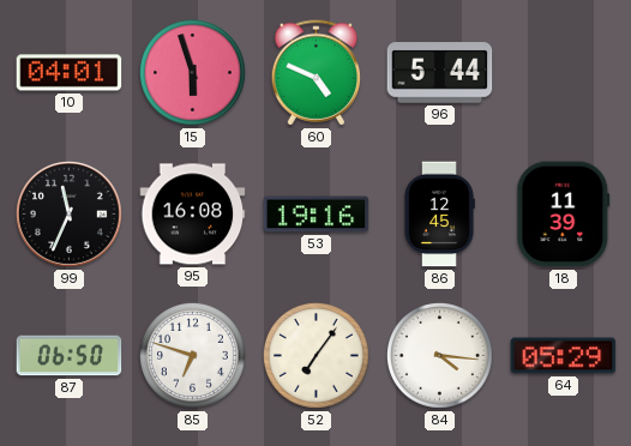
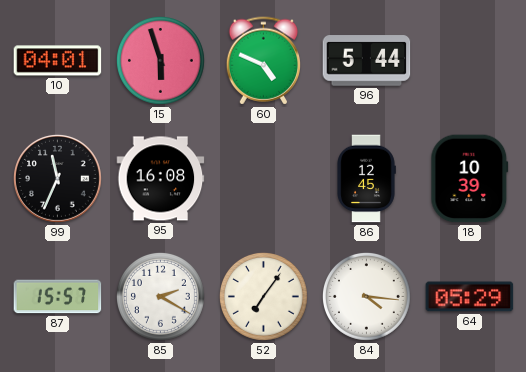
53: 19:16 -> none (317, 215)
18: 11:39 -> 10:39 (470, 179)
87: 06:50 -> 15:57 (58, 297)
85: 6:48 -> 2:20 (160, 296)
